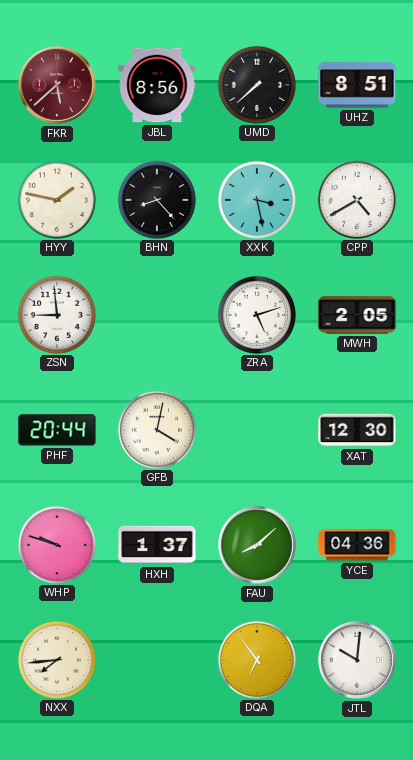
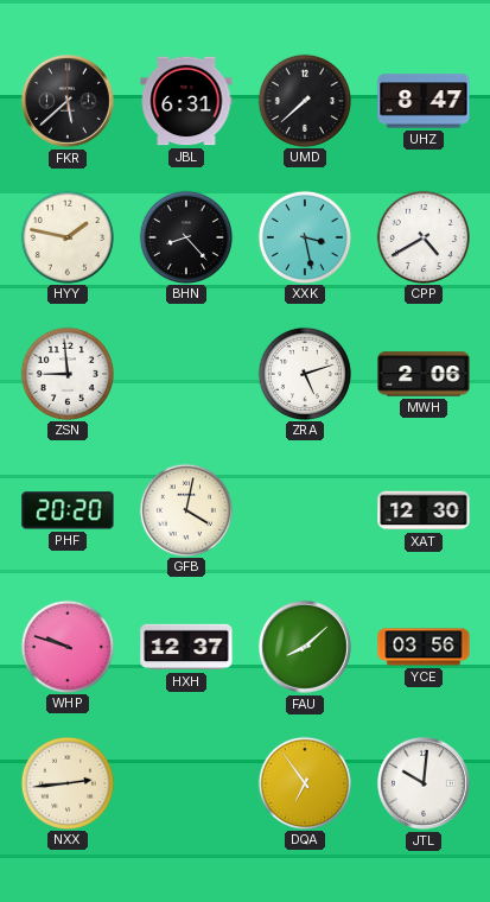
FKR dial: burgundy -> black (68, 101)
JBL: 8:56 -> 6:31 (186, 101)
UHZ: 8:51 -> 8:47 (424, 101)
MWH: 2:05 -> 2:06 (424, 374)
PHF: 20:44 -> 20:20 (68, 510)
HXH: 1:37 -> 12:37 (186, 647)
YCE: 04:36 -> 03:56 (424, 647)
NXX: 7:44 -> 2:44 (66, 782)
